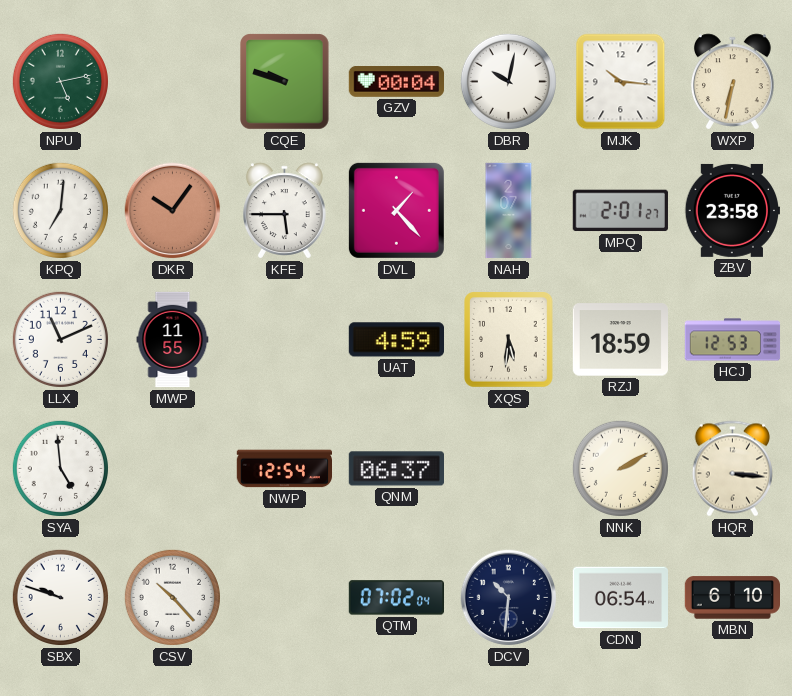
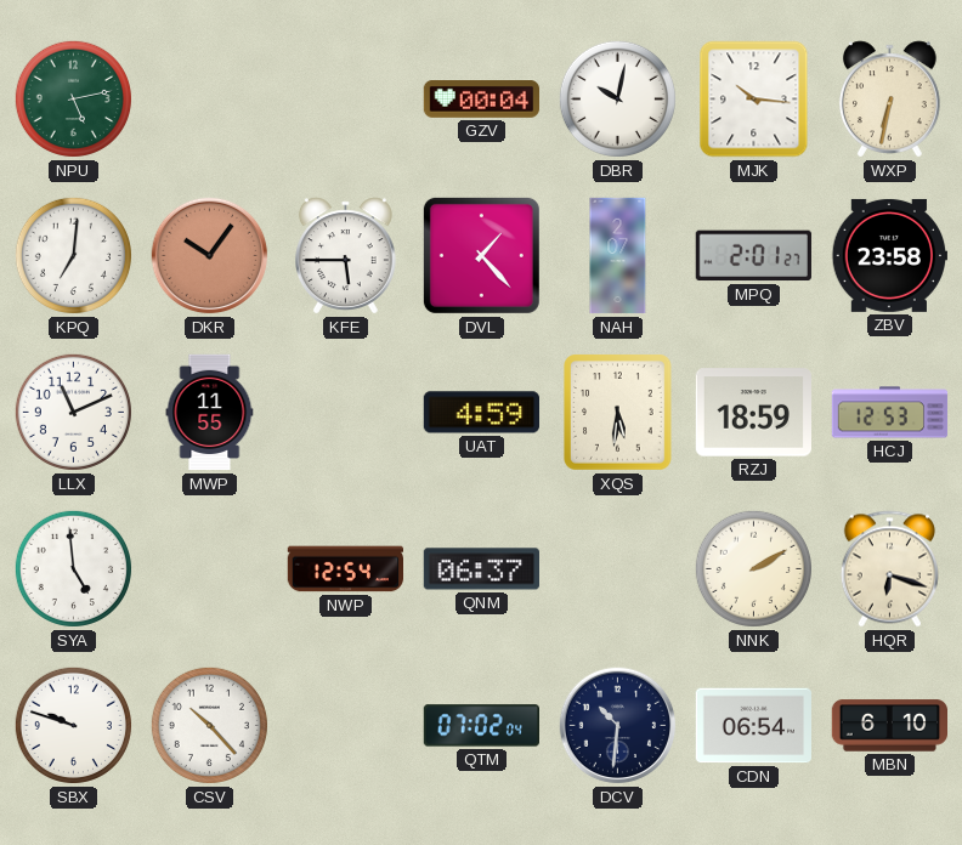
CQE: 9:48 -> none (285, 82)
HQR: 3:16 -> 6:18 (889, 569)
